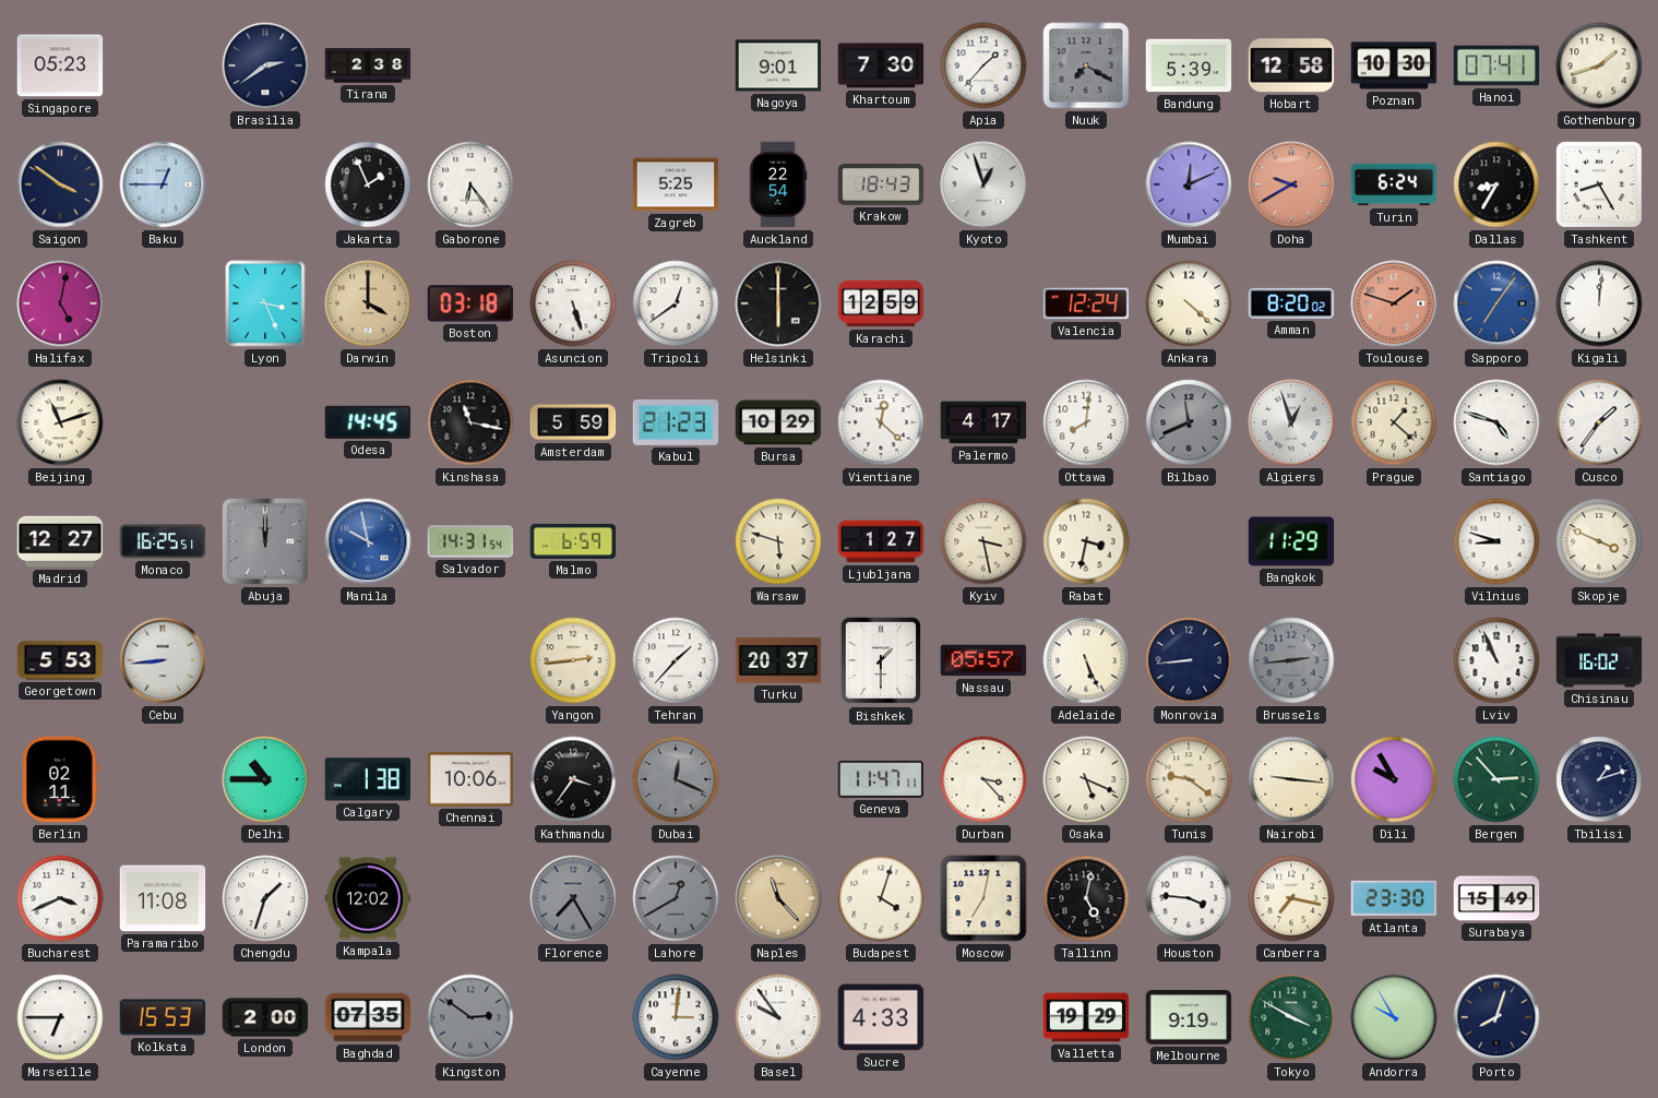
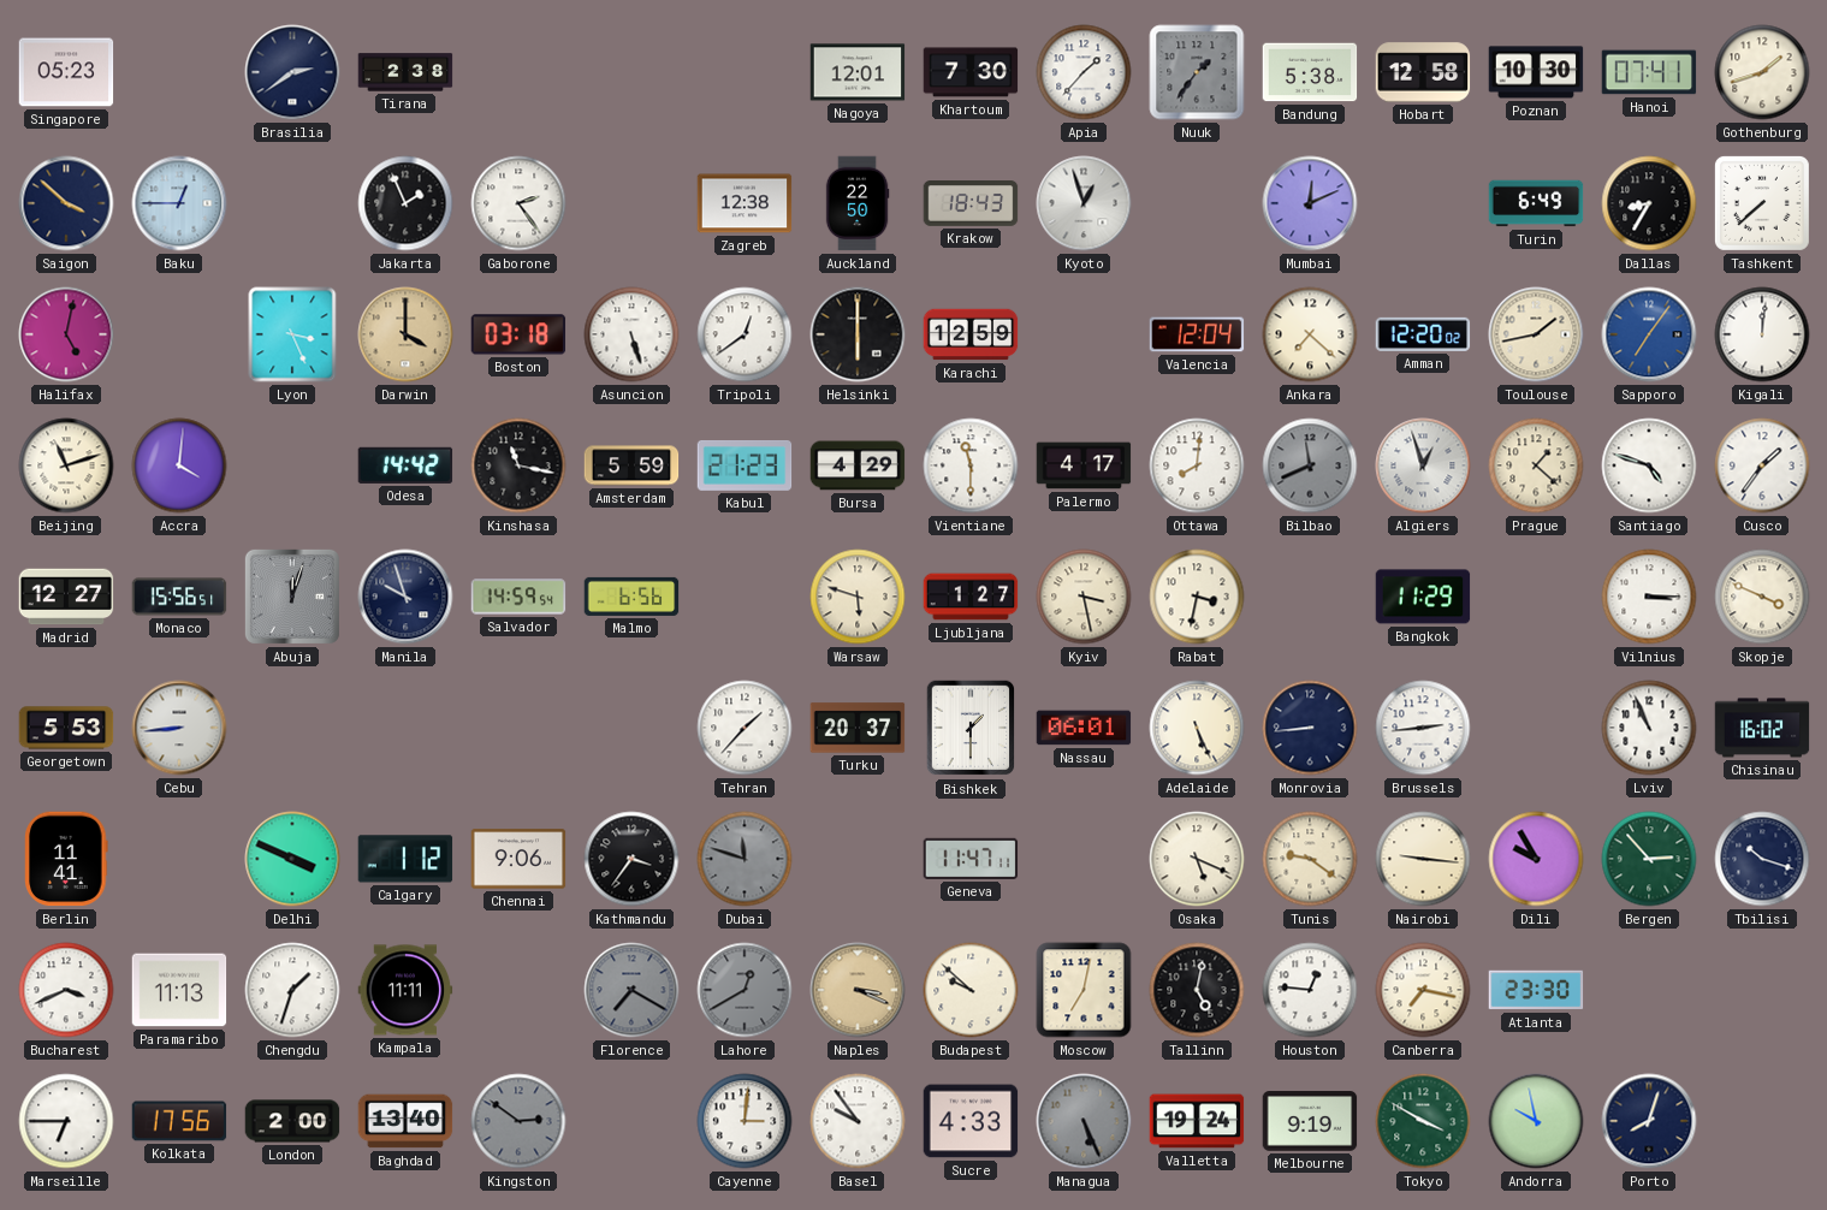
Nagoya: 9:01 -> 12:01 (858, 72)
Nuuk: 7:20 -> 1:36 (1197, 72)
Bandung: 5:39 -> 5:38 (1310, 72)
Saigon: 3:51 -> 3:52 (66, 203)
Gaborone: 6:24 -> 2:24 (518, 203)
Zagreb: 5:25 -> 12:38 (745, 203)
Auckland: 22:54 -> 22:50 (858, 203)
Doha: 9:40 -> none (1291, 184)
Turin: 6:24 -> 6:49 (1536, 203)
Tashkent: 8:25 -> 7:38 (1762, 203)
Valencia: 12:24 -> 12:04 (1197, 334)
Ankara: 4:22 -> 7:22 (1310, 334)
Amman: 8:20 -> 12:20 (1423, 334)
Toulouse: 1:48 -> 1:43 (1536, 334)
Toulouse dial: salmon -> cream (1536, 334)
Accra: none -> 4:01 (179, 465)
Odesa: 14:45 -> 14:42 (405, 465)
Bursa: 10:29 -> 4:29 (858, 465)
Vientiane: 12:22 -> 11:30 (971, 465)
Monaco: 16:25 -> 15:56 (179, 597)
Abuja: 12:00 -> 12:03 (292, 597)
Manila: 9:58 -> 9:57 (405, 597)
Manila dial: blue -> navy (405, 597)
Salvador: 14:31 -> 14:59 (518, 597)
Malmo: 6:59 -> 6:56 (631, 597)
Vilnius: 8:48 -> 3:15 (1649, 597)
Yangon: 2:44 -> none (573, 660)
Nassau: 05:57 -> 06:01 (1084, 728)
Brussels dial: grey -> white (1423, 728)
Berlin: 02:11 -> 11:41 (66, 859)
Delhi: 10:45 -> 3:49 (292, 859)
Calgary: 1:38 -> 1:12 (405, 859)
Chennai: 10:06 -> 9:06 (518, 859)
Dubai: 12:19 -> 11:48 (745, 859)
Durban: 3:23 -> none (983, 779)
Tbilisi: 1:12 -> 10:18 (1762, 859)
Paramaribo: 11:08 -> 11:13 (179, 990)
Kampala: 12:02 -> 11:11 (405, 990)
Florence: 7:25 -> 7:20 (631, 990)
Naples: 11:23 -> 3:19 (858, 990)
Budapest: 4:03 -> 9:52 (971, 990)
Houston: 3:46 -> 12:46 (1310, 990)
Surabaya: 15:49 -> none (1496, 898)
Kolkata: 15:53 -> 17:56 (179, 1121)
Baghdad: 07:35 -> 13:40 (405, 1121)
Managua: none -> 5:26 (1084, 1121)
Valletta: 19:29 -> 19:24 (1197, 1121)
Andorra: 9:55 -> 9:58 (1536, 1121)
